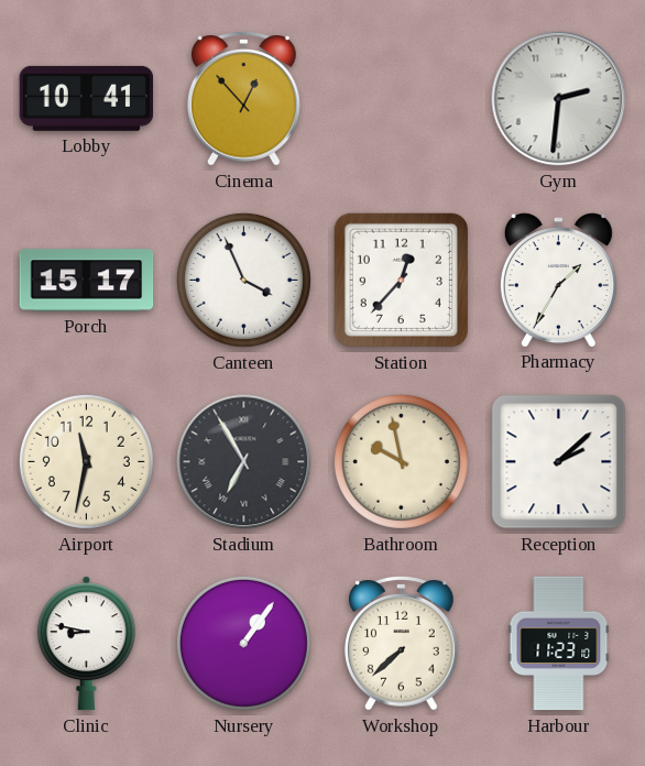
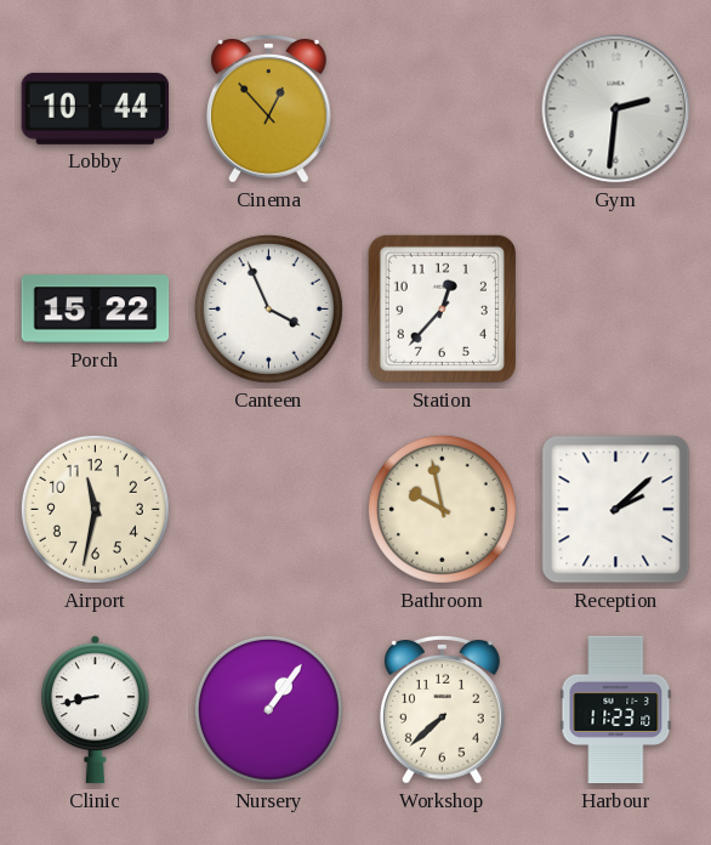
Lobby: 10:41 -> 10:44 (96, 108)
Porch: 15:17 -> 15:22 (96, 310)
Pharmacy: 1:35 -> none (558, 280)
Stadium: 6:55 -> none (244, 462)
Clinic: 8:47 -> 8:43 (95, 710)
